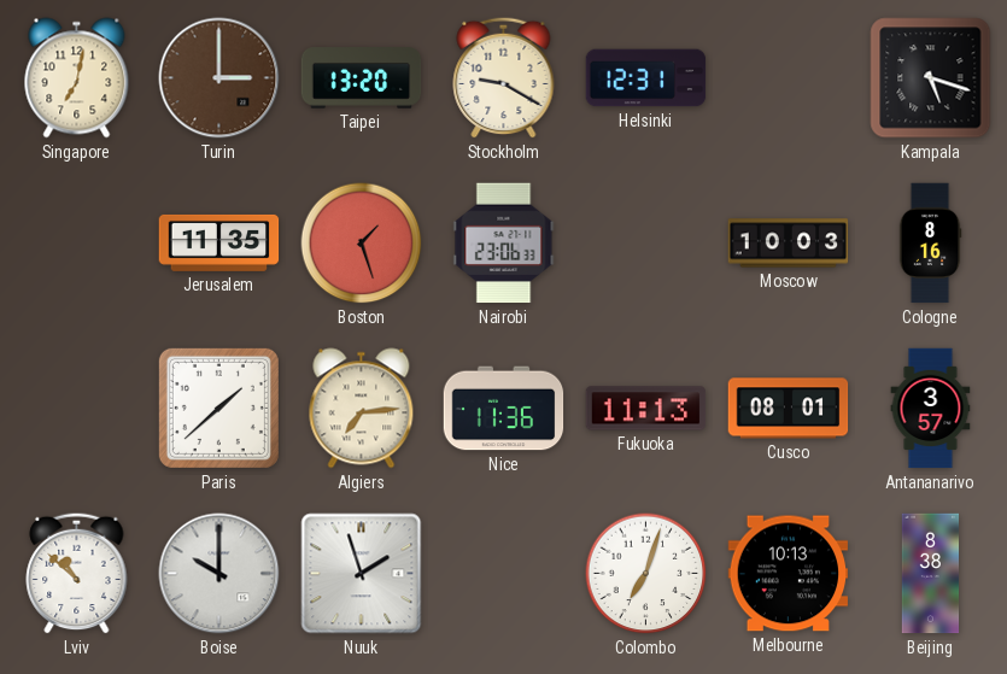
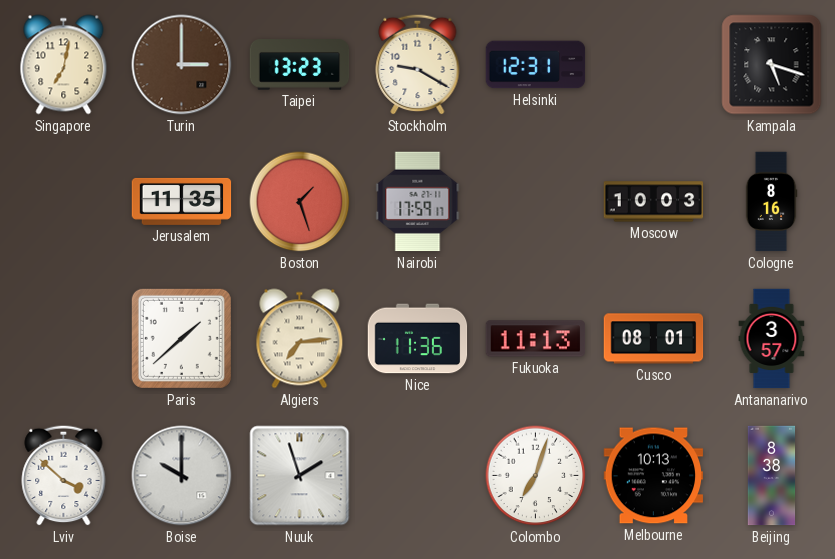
Taipei: 13:20 -> 13:23 (300, 65)
Nairobi: 23:06 -> 17:59 (418, 202)
Lviv: 10:52 -> 3:52 (64, 475)
